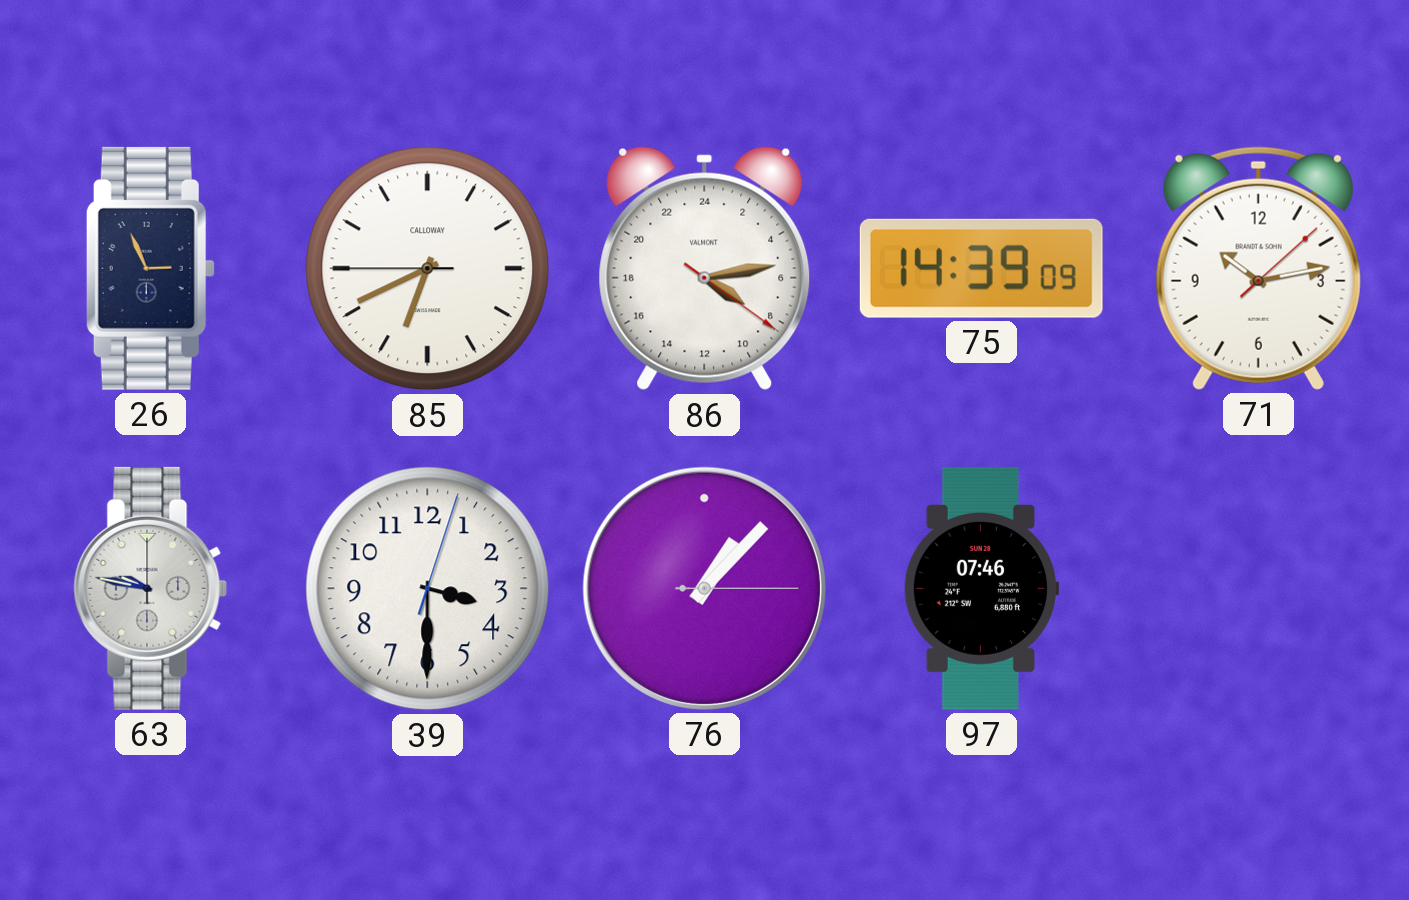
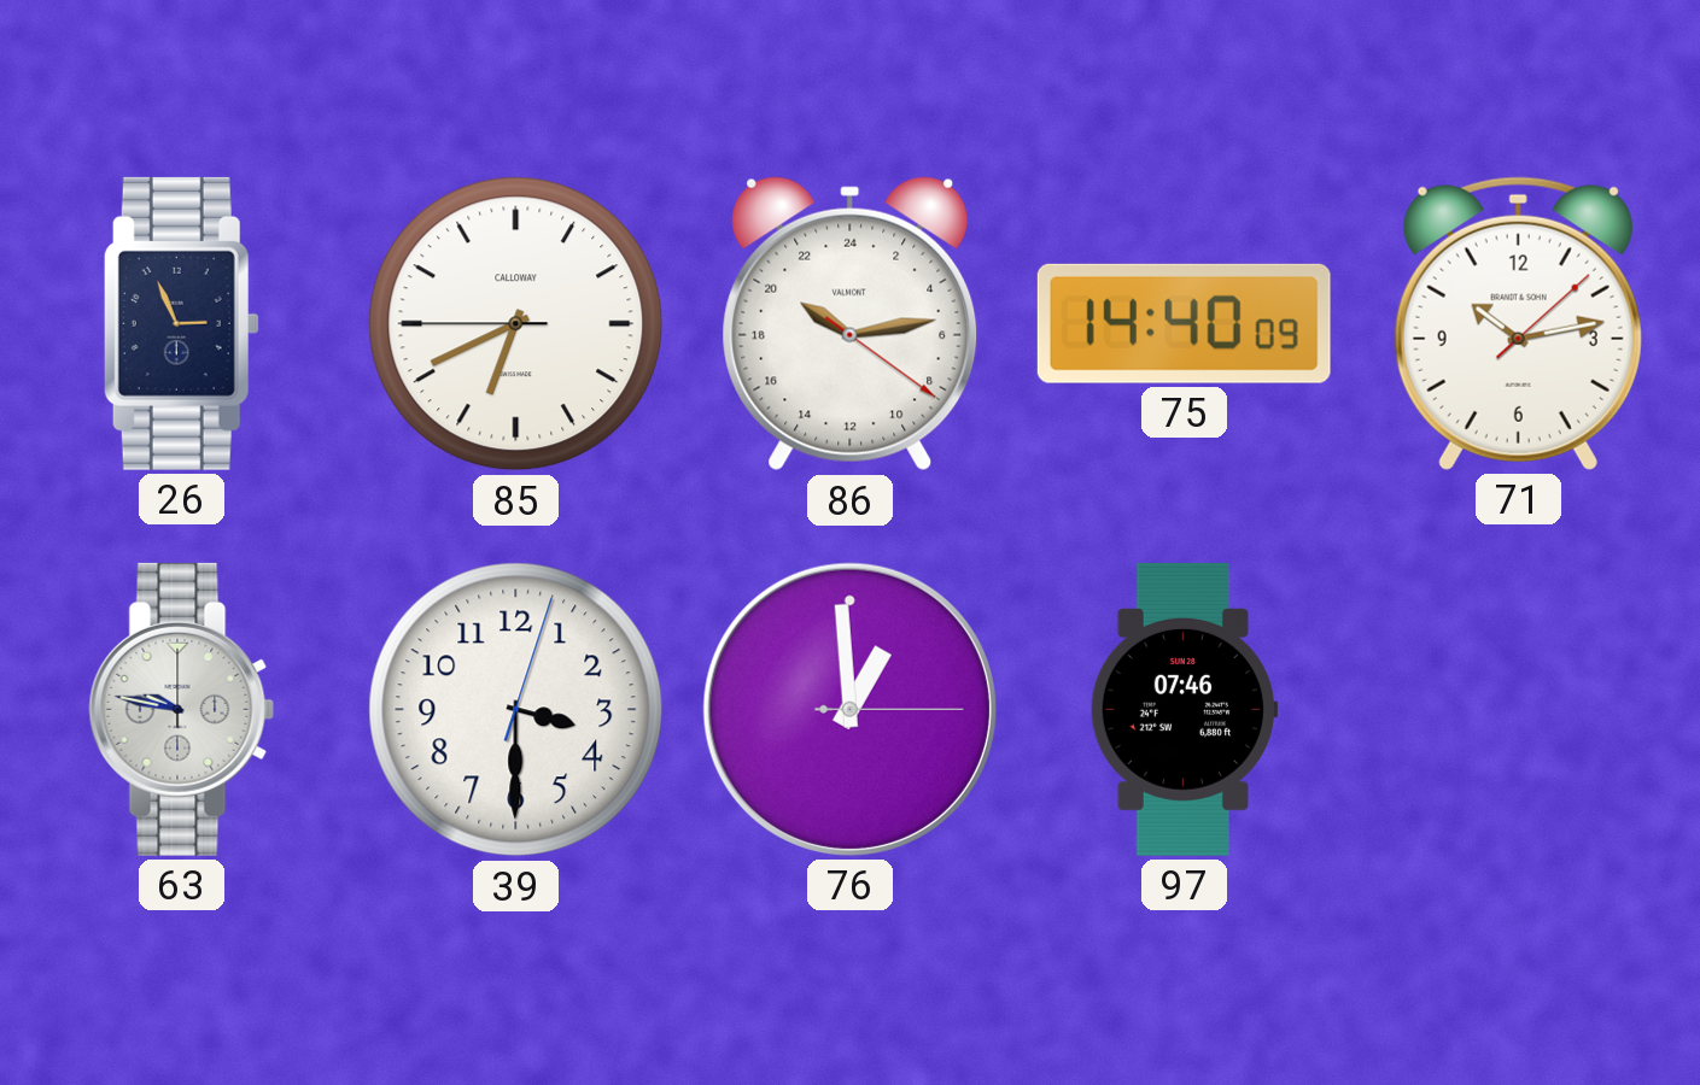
86: 8:13 -> 20:13 (851, 324)
75: 14:39 -> 14:40 (1184, 323)
76: 1:07 -> 12:59 (849, 709)
